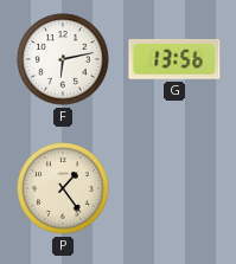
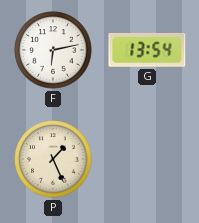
G: 13:56 -> 13:54 (147, 50)
P: 1:24 -> 1:26 (53, 159)
